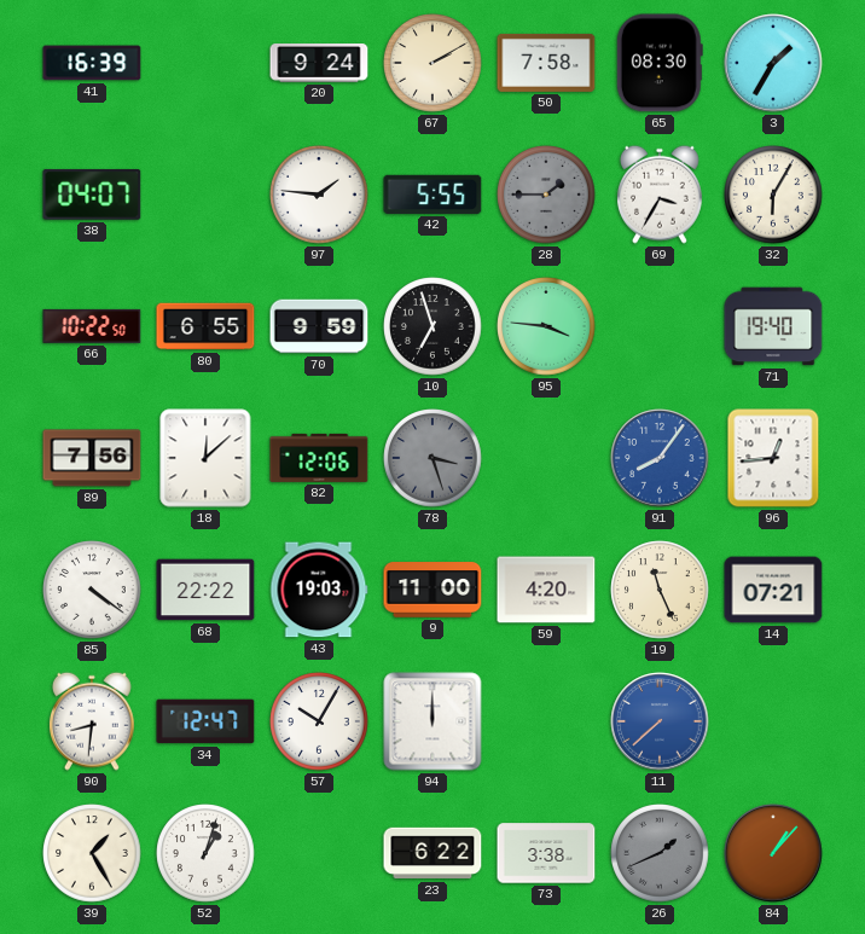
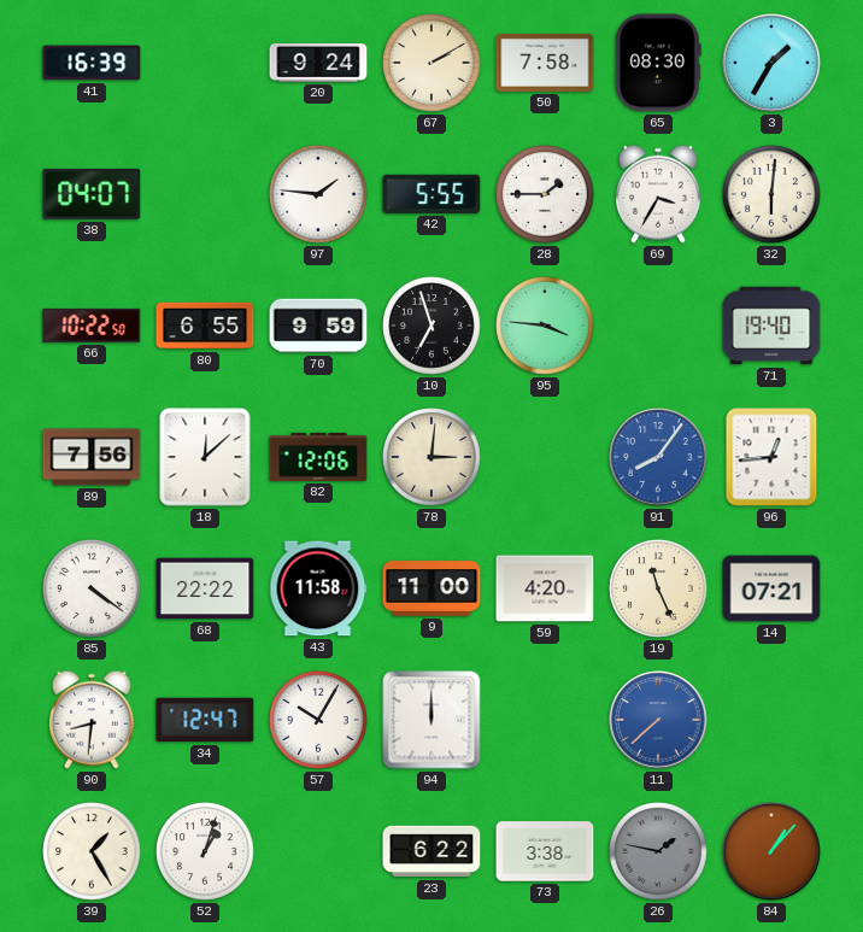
28 dial: grey -> white (545, 194)
32: 6:05 -> 6:01 (771, 194)
78: 3:27 -> 3:01 (431, 457)
78 dial: grey -> cream (431, 457)
43: 19:03 -> 11:58 (318, 588)
26: 1:41 -> 1:47 (658, 851)
